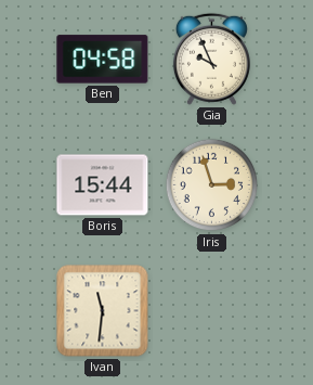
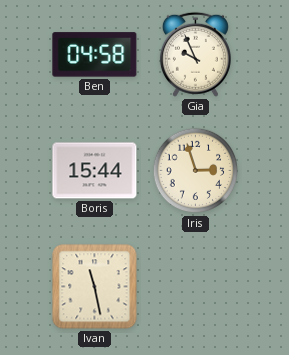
Ivan: 11:31 -> 11:28 (95, 287)
